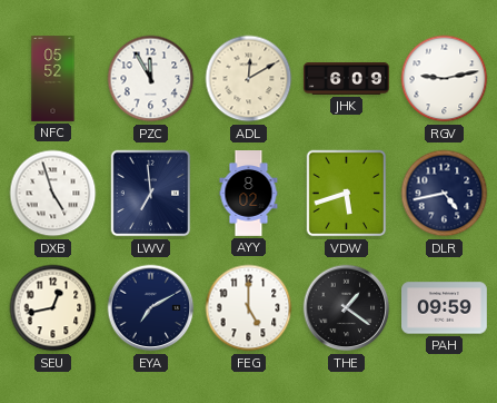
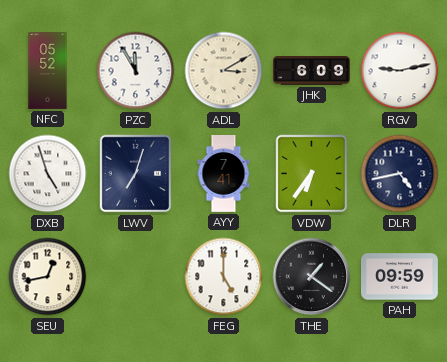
ADL: 12:10 -> 3:10 (224, 71)
LWV: 6:59 -> 7:03 (136, 174)
AYY: 8:02 -> 7:41 (224, 174)
VDW: 5:42 -> 6:36 (312, 174)
EYA: 7:10 -> none (151, 308)
